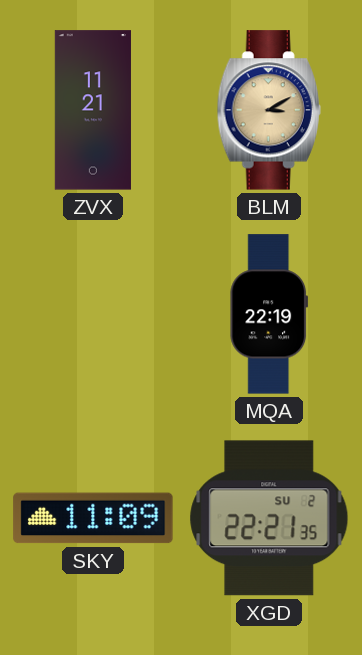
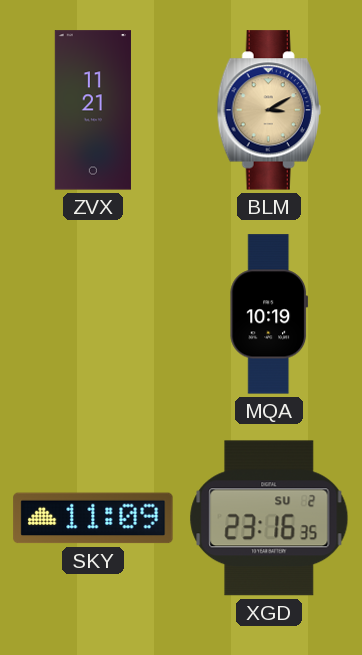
MQA: 22:19 -> 10:19 (269, 314)
XGD: 22:21 -> 23:16 (269, 518)
